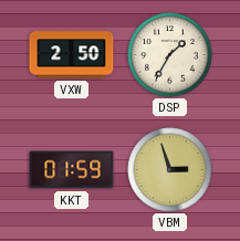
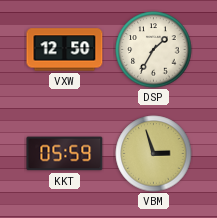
VXW: 2:50 -> 12:50 (65, 50)
KKT: 01:59 -> 05:59 (65, 154)
